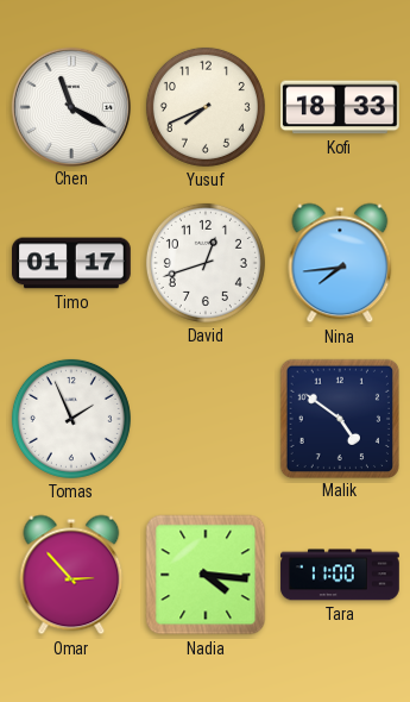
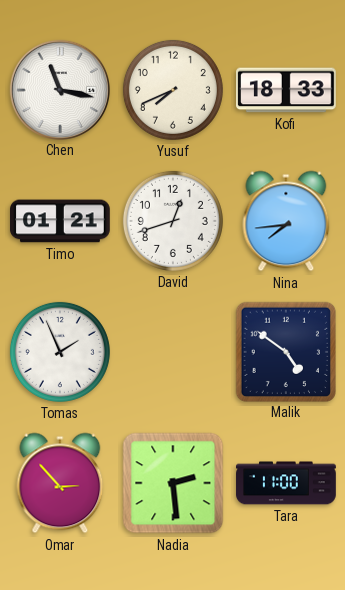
Chen: 11:20 -> 11:17 (59, 89)
Timo: 01:17 -> 01:21 (61, 221)
Nadia: 4:16 -> 2:29 (173, 483)
